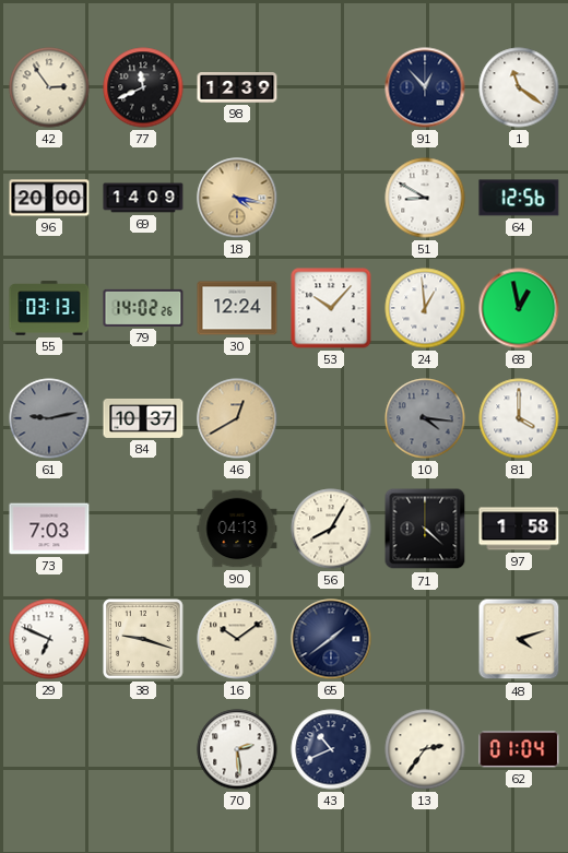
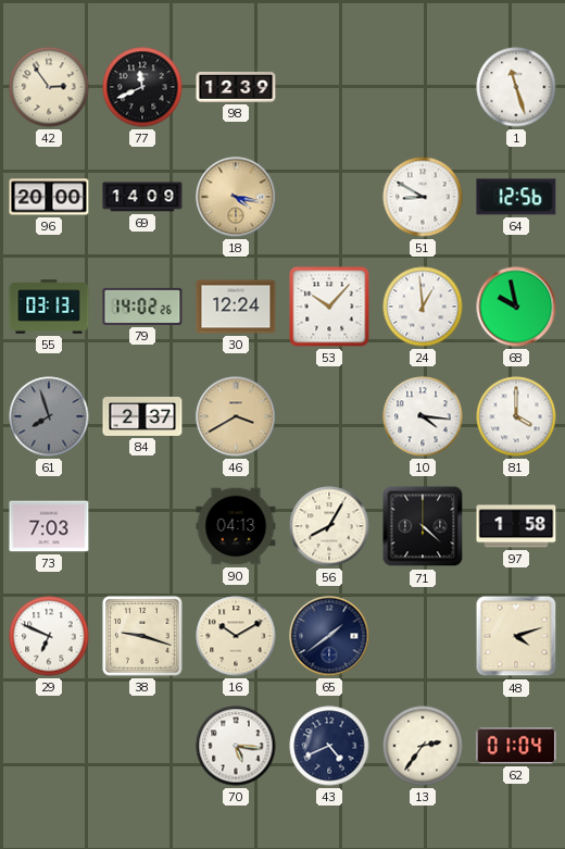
91: 12:53 -> none (425, 87)
1: 11:21 -> 11:27 (516, 87)
68: 12:58 -> 9:58 (516, 307)
61: 9:13 -> 7:57 (49, 416)
84: 10:37 -> 2:37 (142, 416)
46: 12:40 -> 3:40 (236, 416)
10 dial: grey -> white (423, 416)
16: 10:09 -> 10:10 (236, 636)
70: 2:29 -> 5:16 (236, 746)
43: 10:41 -> 4:41 (329, 746)
